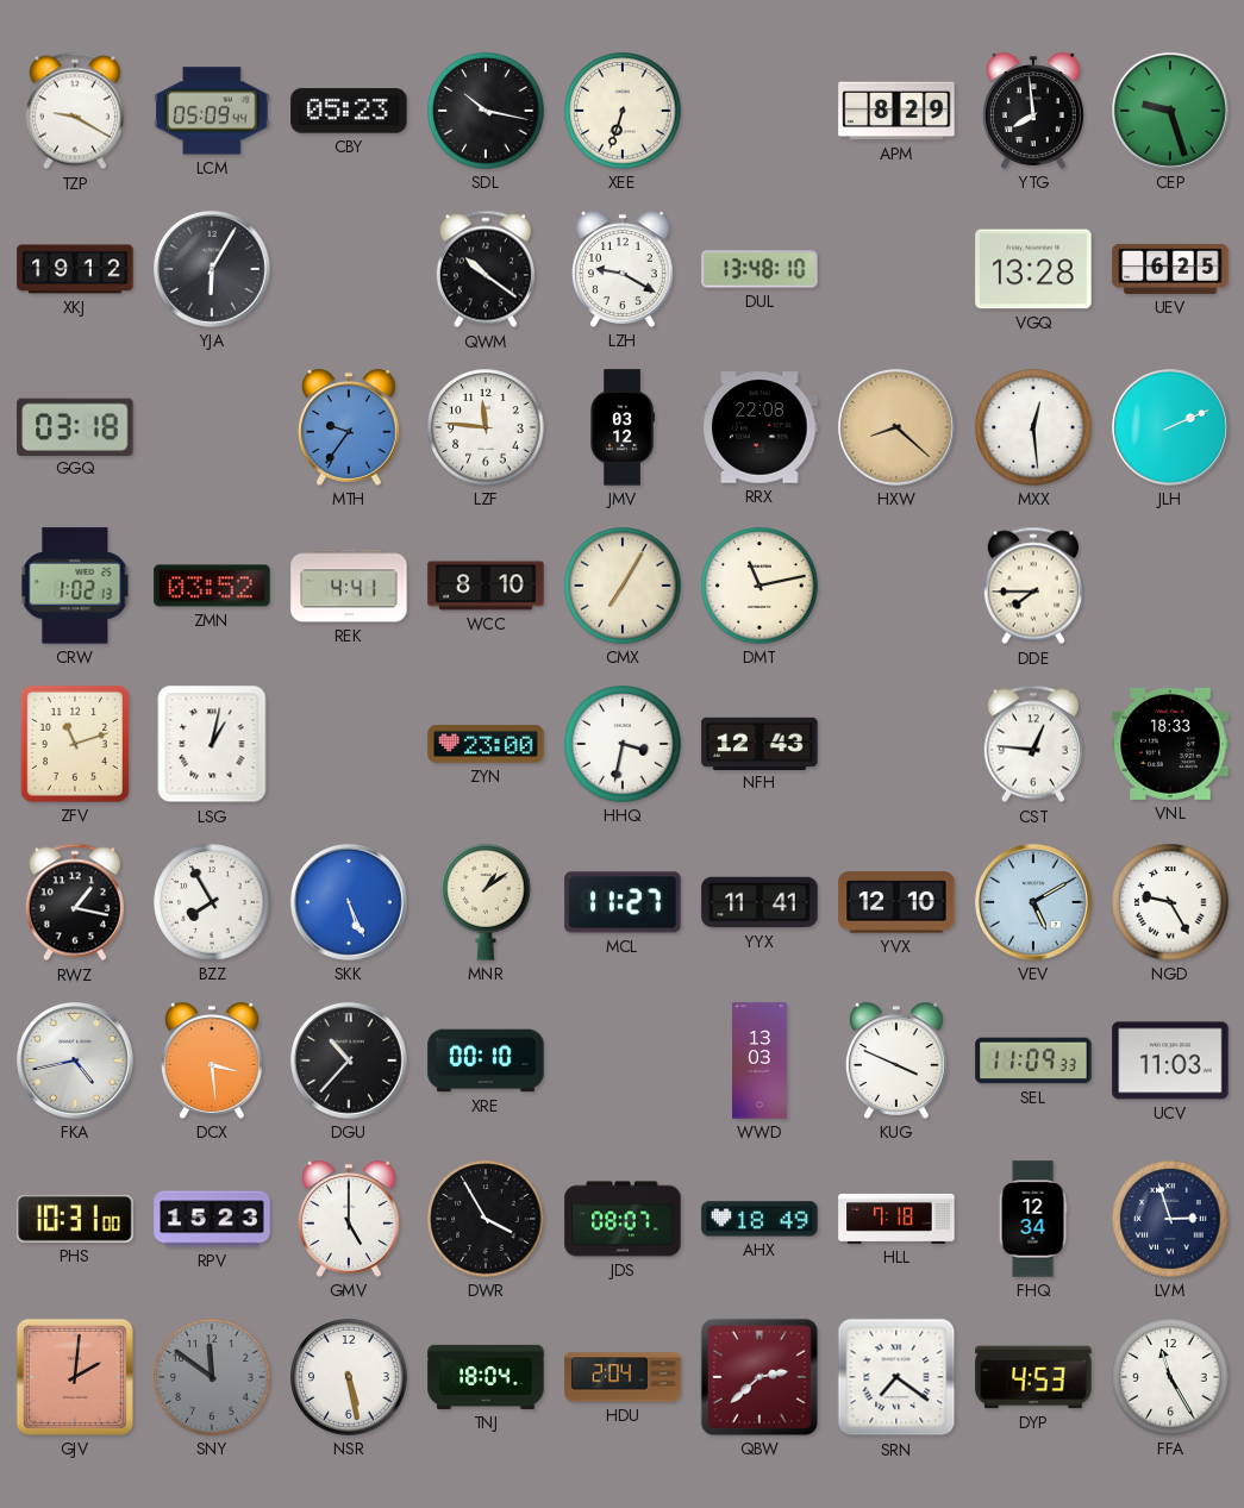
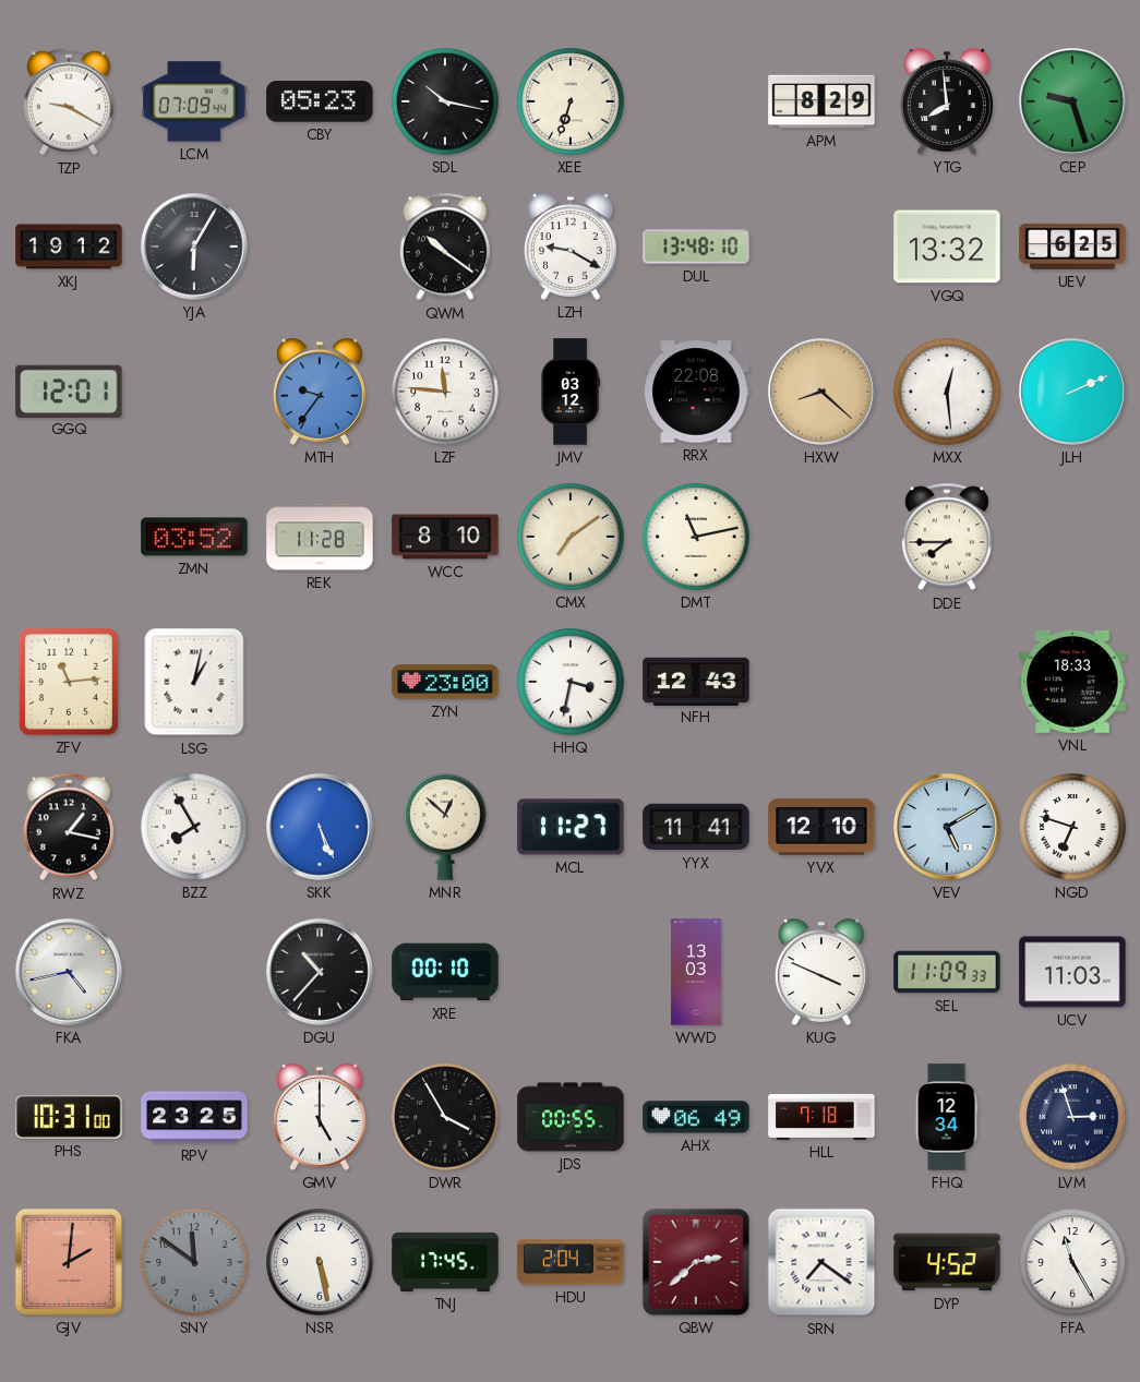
LCM: 05:09 -> 07:09 (194, 101)
VGQ: 13:28 -> 13:32 (947, 247)
GGQ: 03:18 -> 12:01 (69, 390)
CRW: 1:02 -> none (75, 586)
REK: 4:41 -> 11:28 (320, 537)
CMX: 7:05 -> 7:09 (571, 537)
ZFV: 11:12 -> 11:14 (69, 682)
CST: 12:46 -> none (1033, 744)
MNR: 1:09 -> 12:52 (445, 827)
NGD: 9:25 -> 6:48 (1072, 827)
DCX: 3:29 -> none (212, 1060)
RPV: 15:23 -> 23:25 (194, 1117)
JDS: 08:07 -> 00:55 (571, 1117)
AHX: 18:49 -> 06:49 (696, 1117)
TNJ: 18:04 -> 17:45 (445, 1262)
DYP: 4:53 -> 4:52 (947, 1262)
